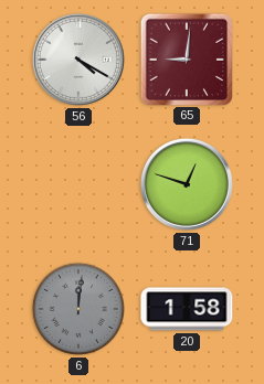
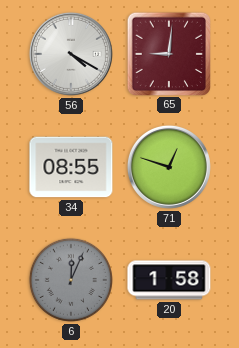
34: none -> 08:55 (71, 167)
6: 12:01 -> 12:04 (71, 280)
